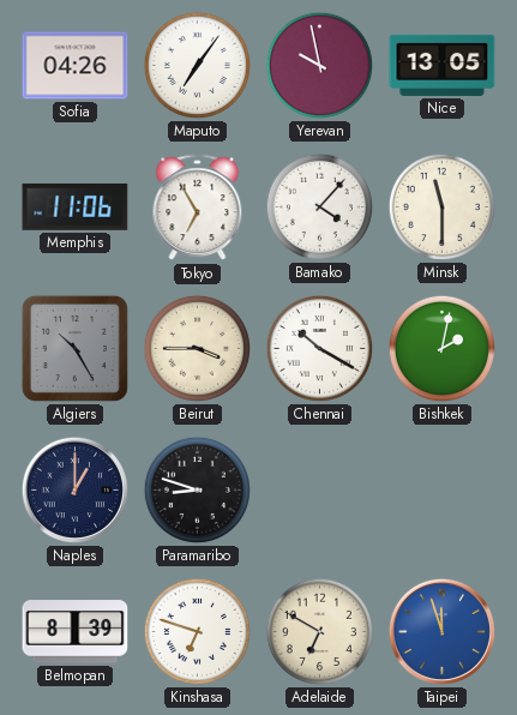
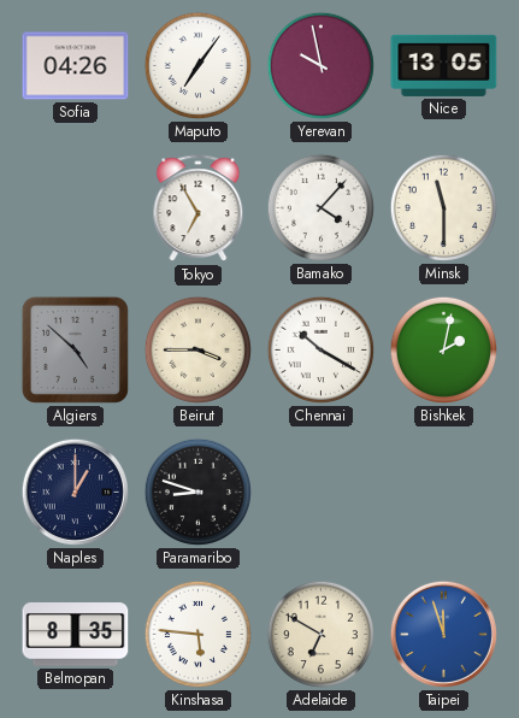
Memphis: 11:06 -> none (76, 206)
Algiers: 10:25 -> 4:52 (75, 349)
Belmopan: 8:39 -> 8:35 (76, 635)
Kinshasa: 6:48 -> 5:46 (197, 634)
